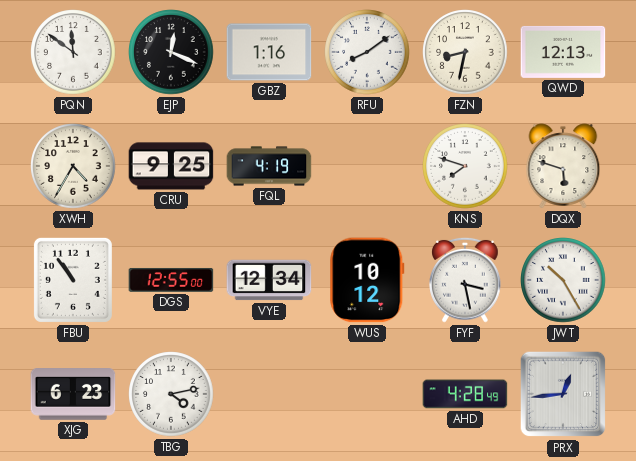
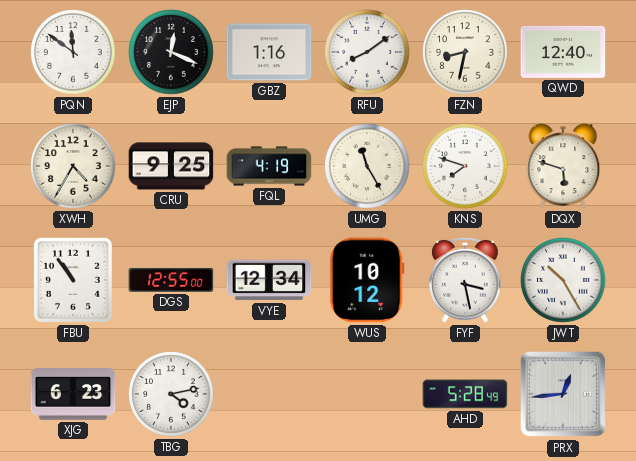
QWD: 12:13 -> 12:40 (563, 52)
UMG: none -> 11:25 (367, 166)
AHD: 4:28 -> 5:28 (465, 394)
